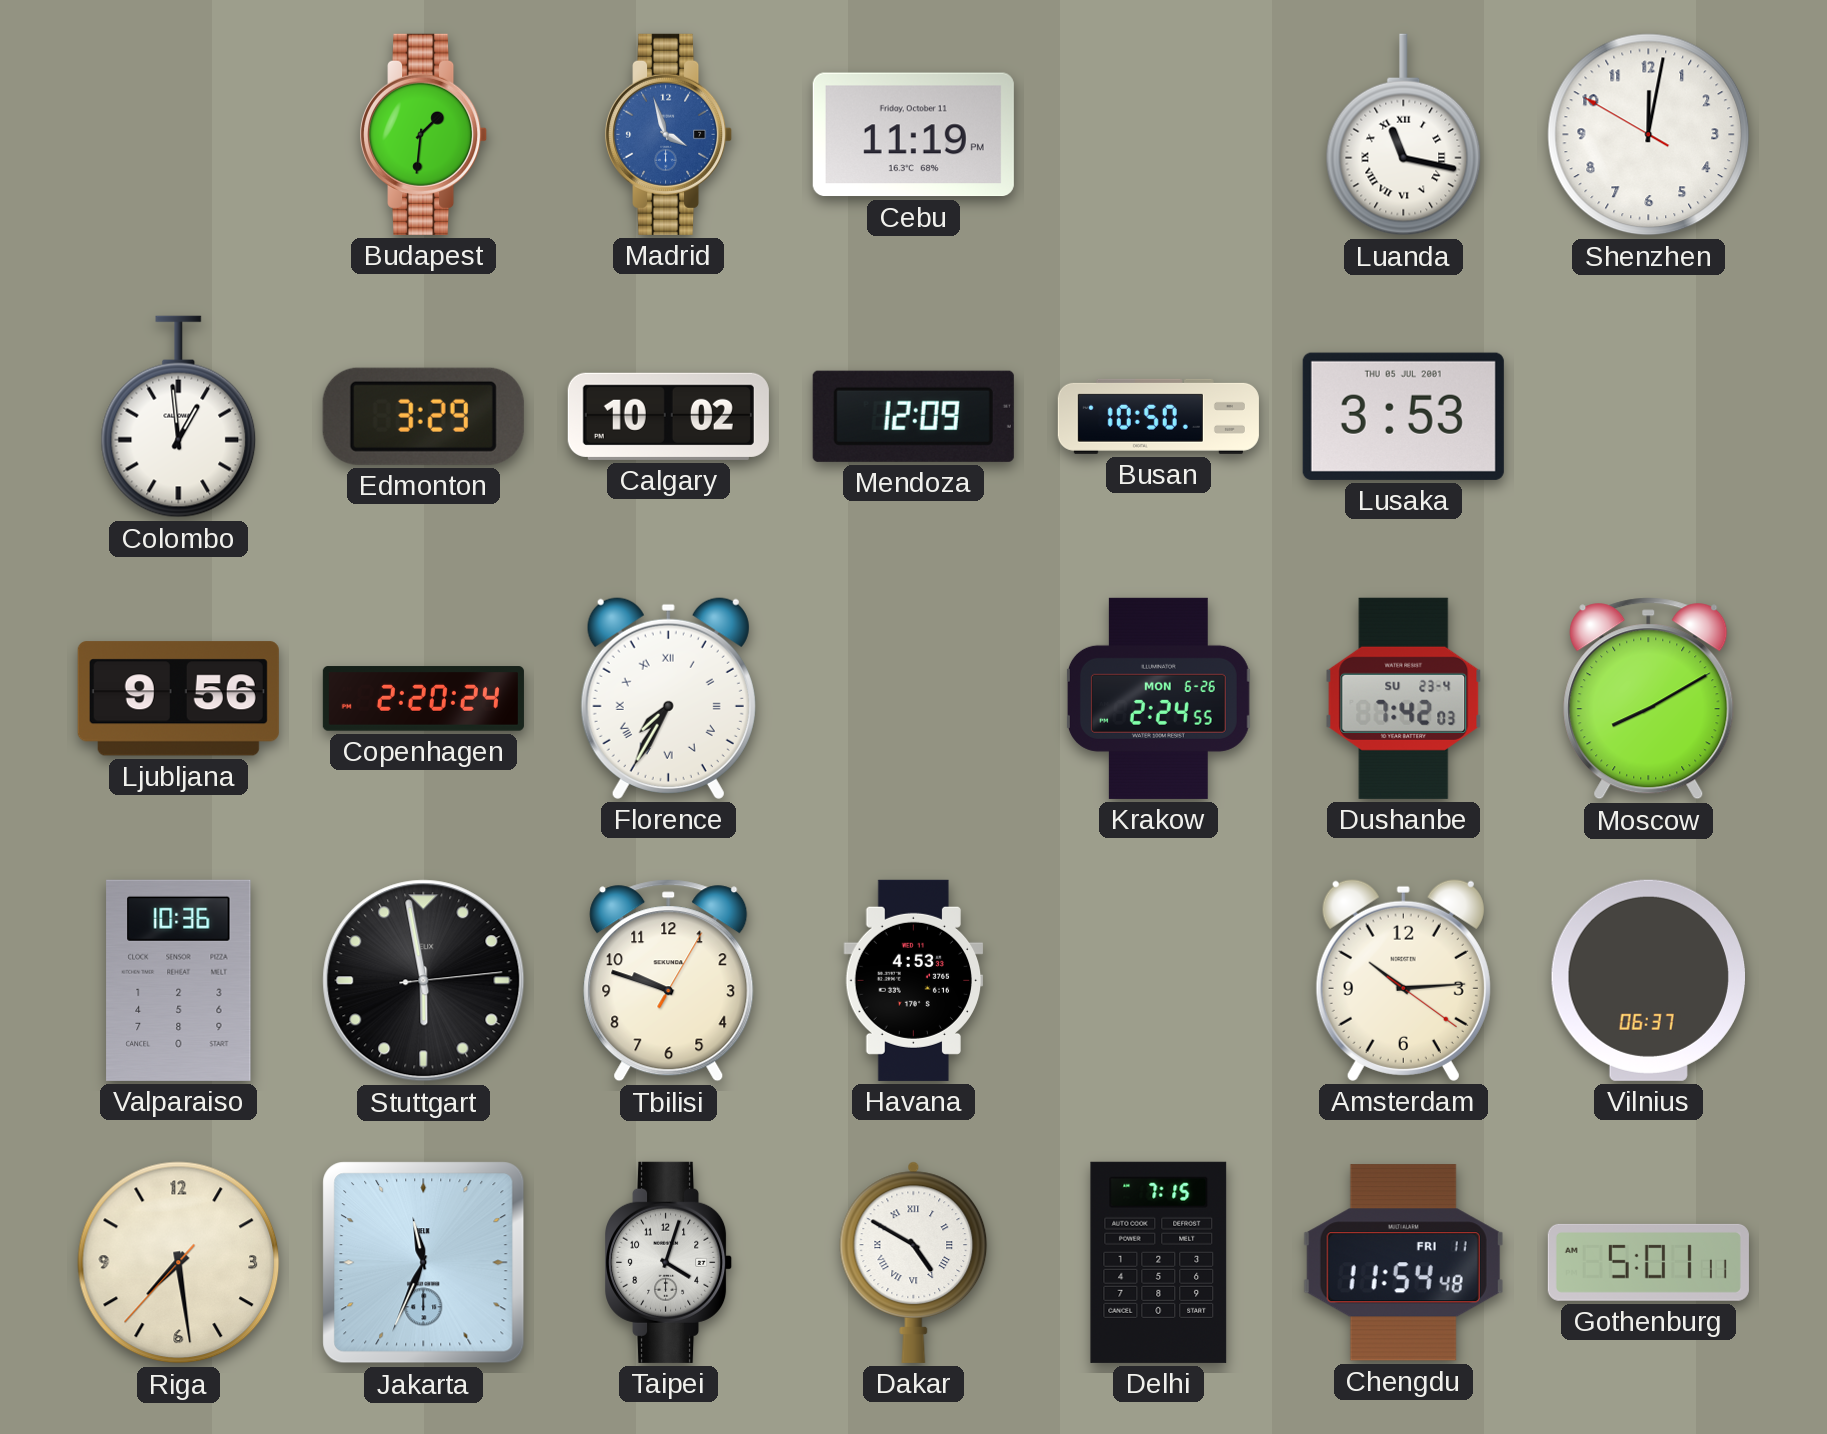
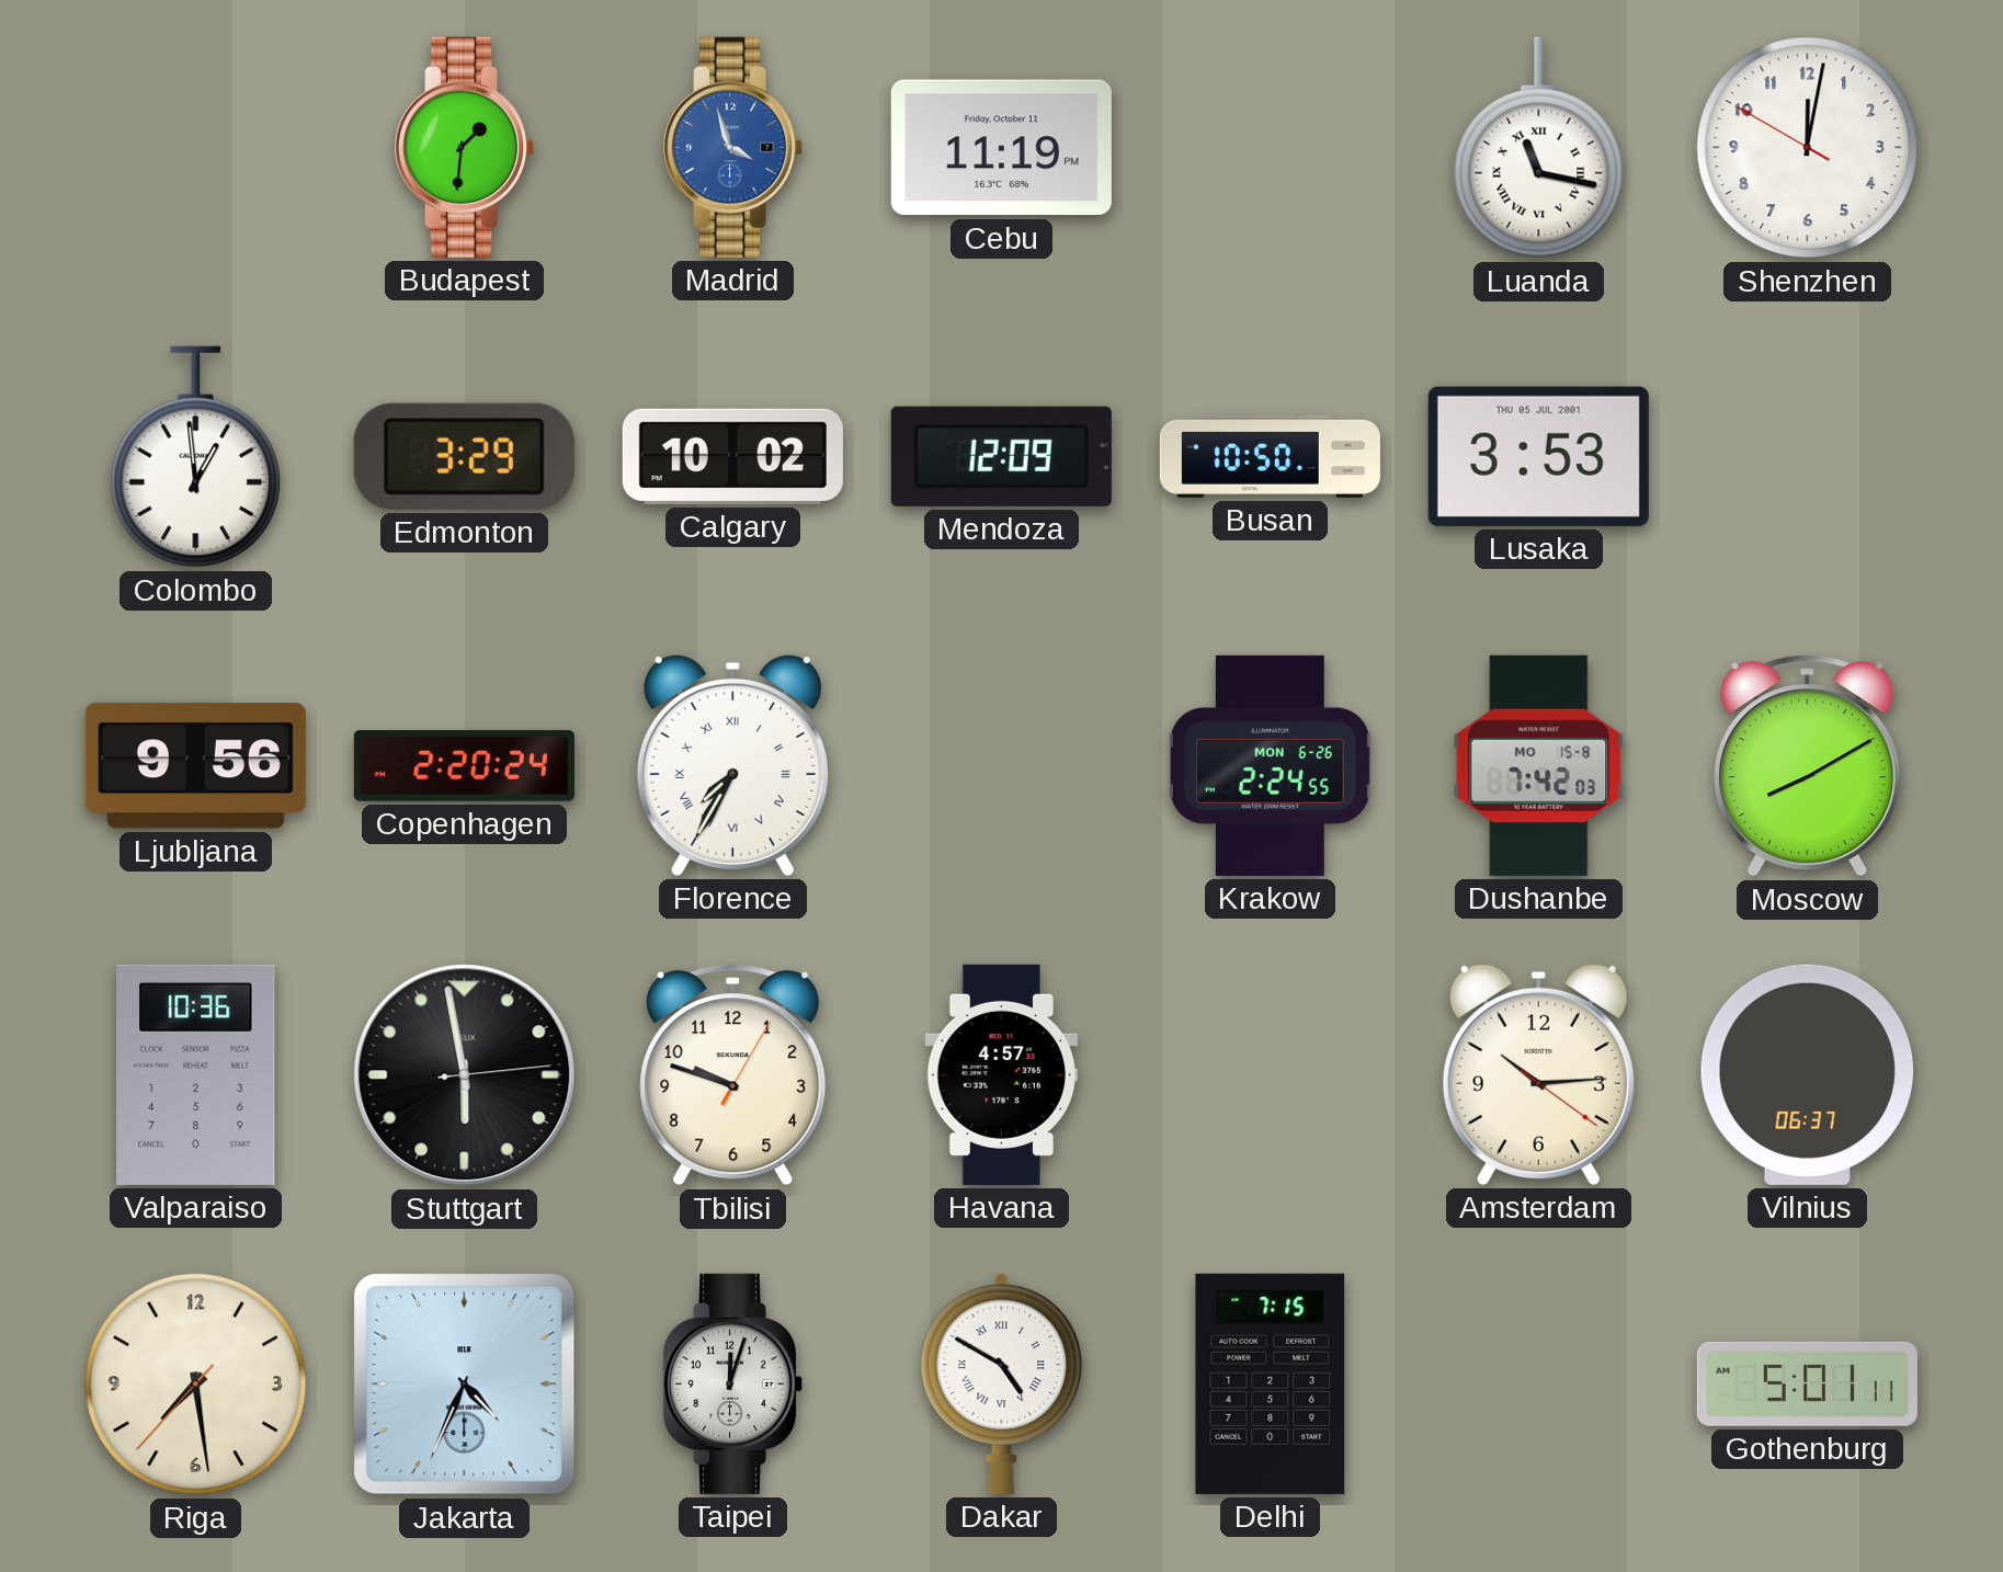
Dushanbe date: SU 23-4 -> MO 15-8 (1539, 765)
Havana: 4:53 -> 4:57 (1002, 1074)
Jakarta: 11:34 -> 4:34 (465, 1385)
Taipei: 4:03 -> 12:03 (735, 1383)
Chengdu: 11:54 -> none (1403, 1263)
